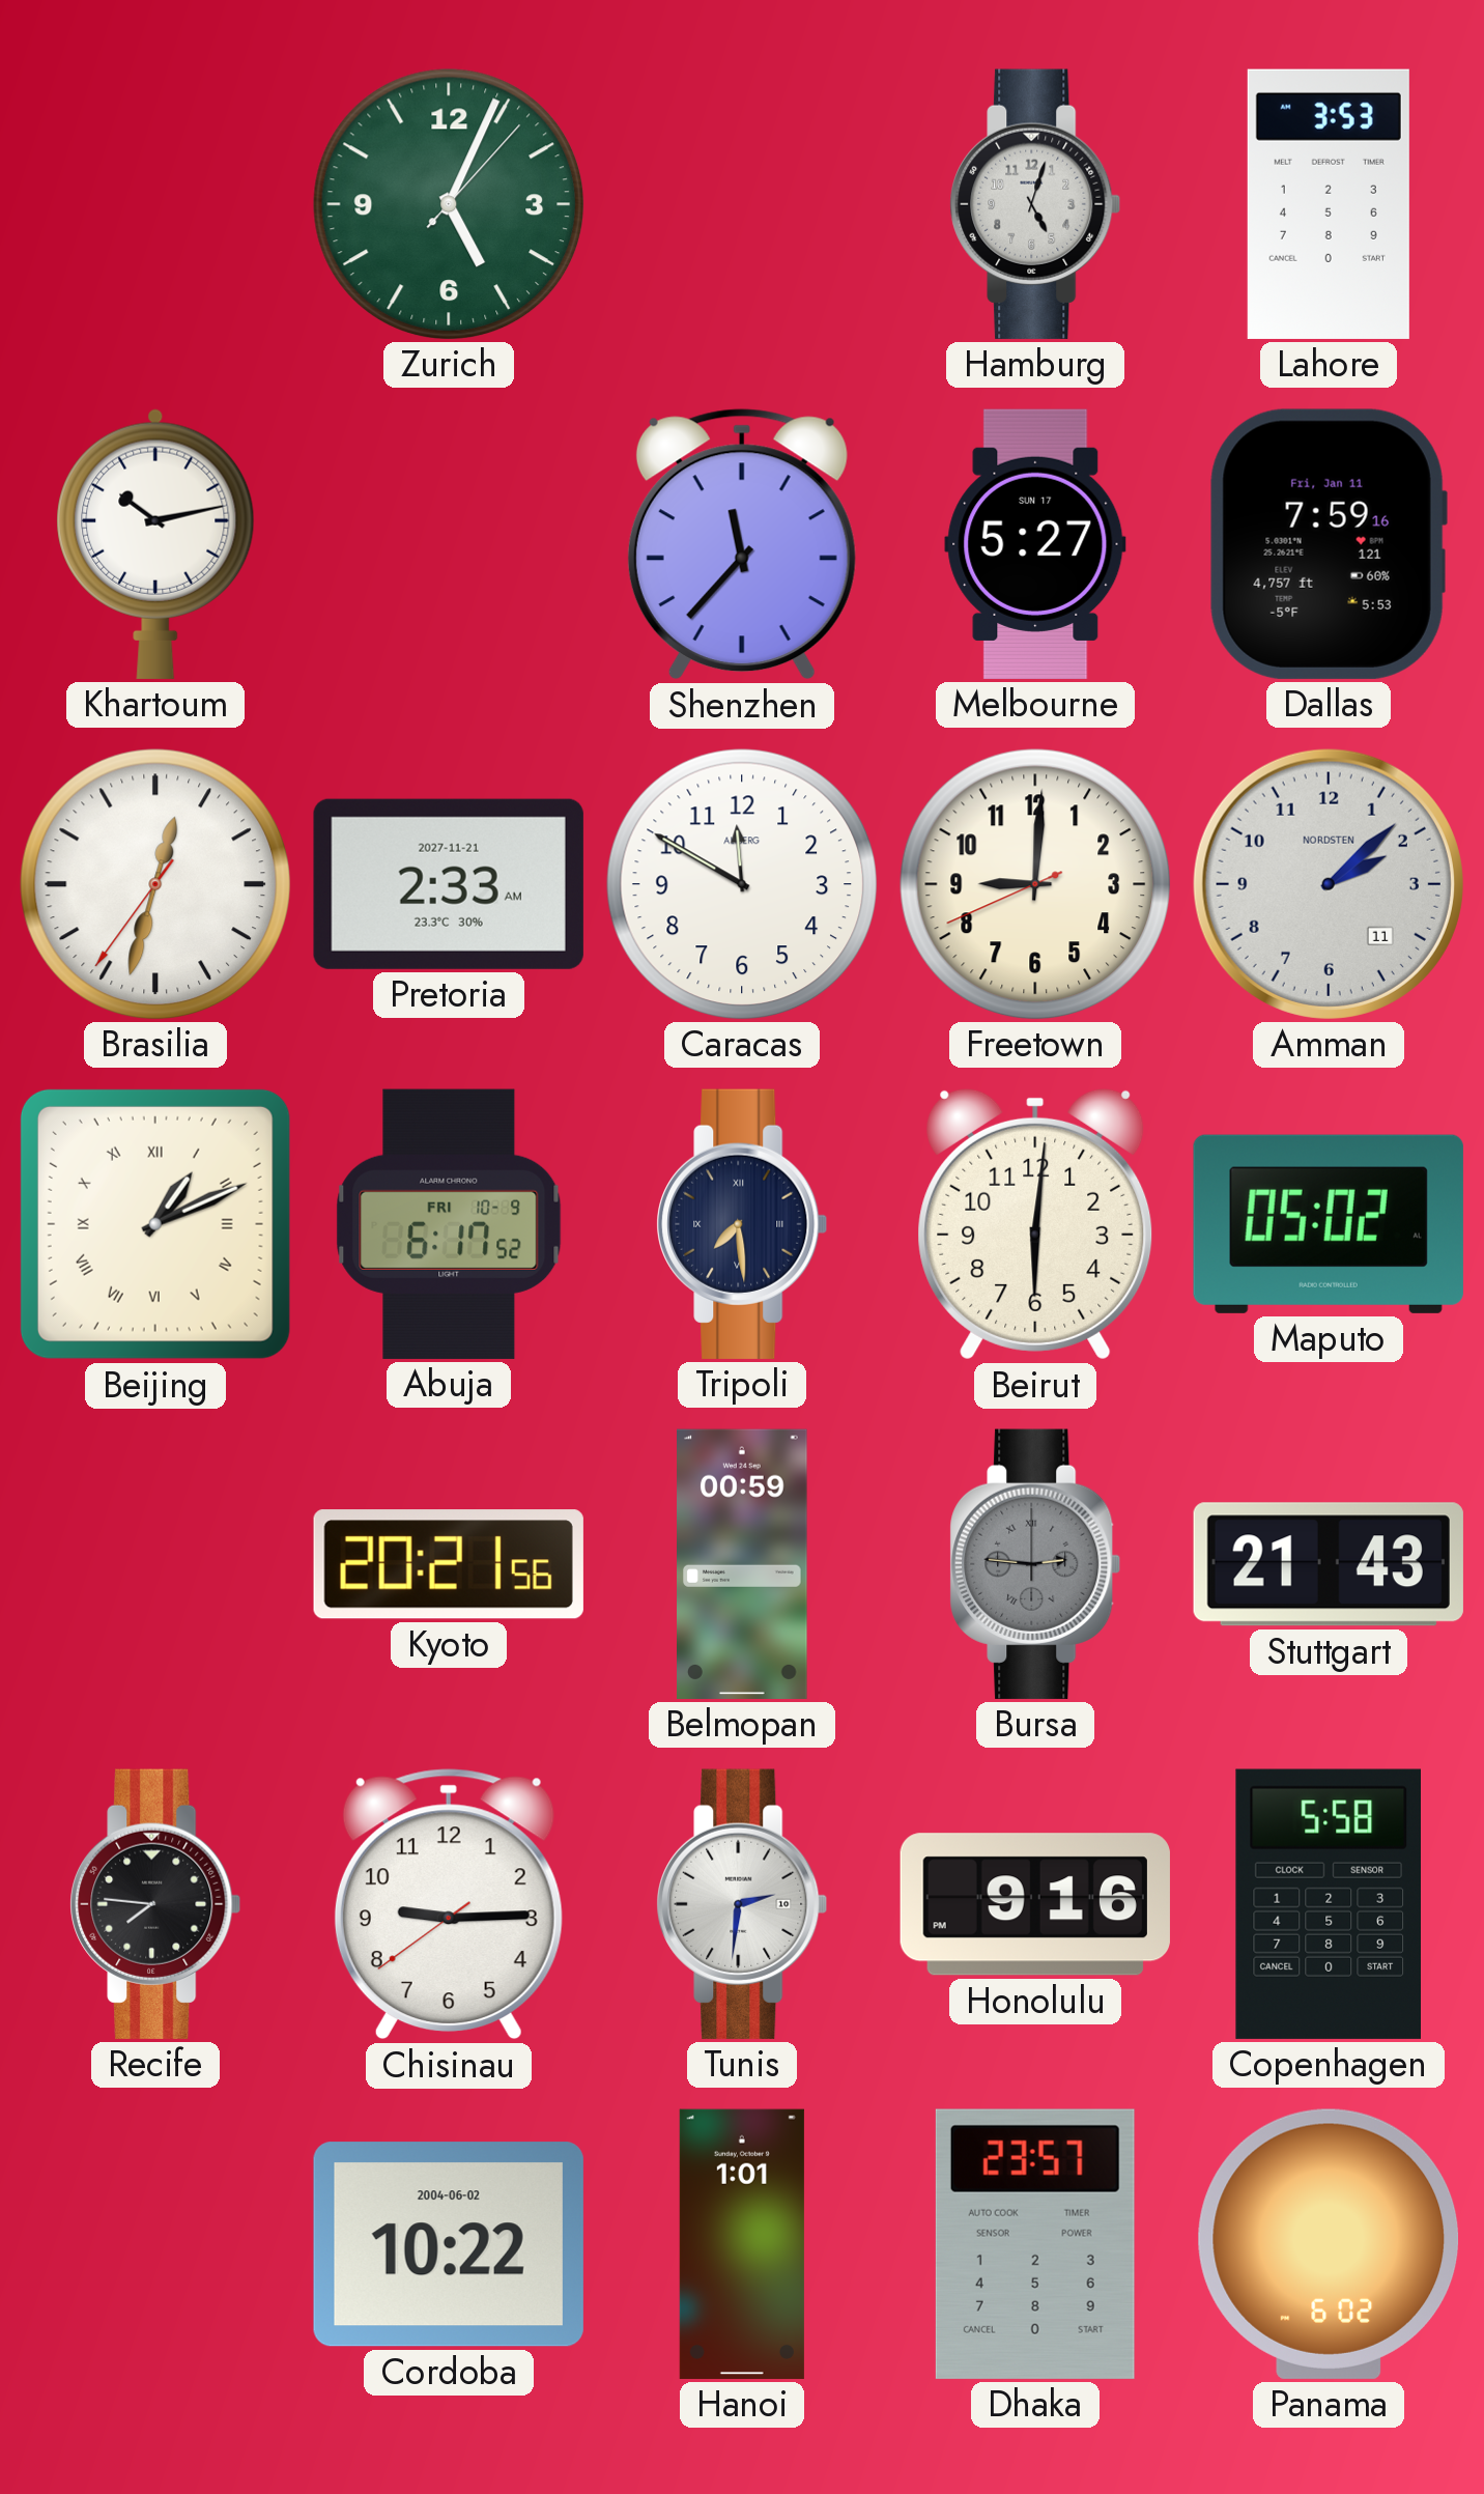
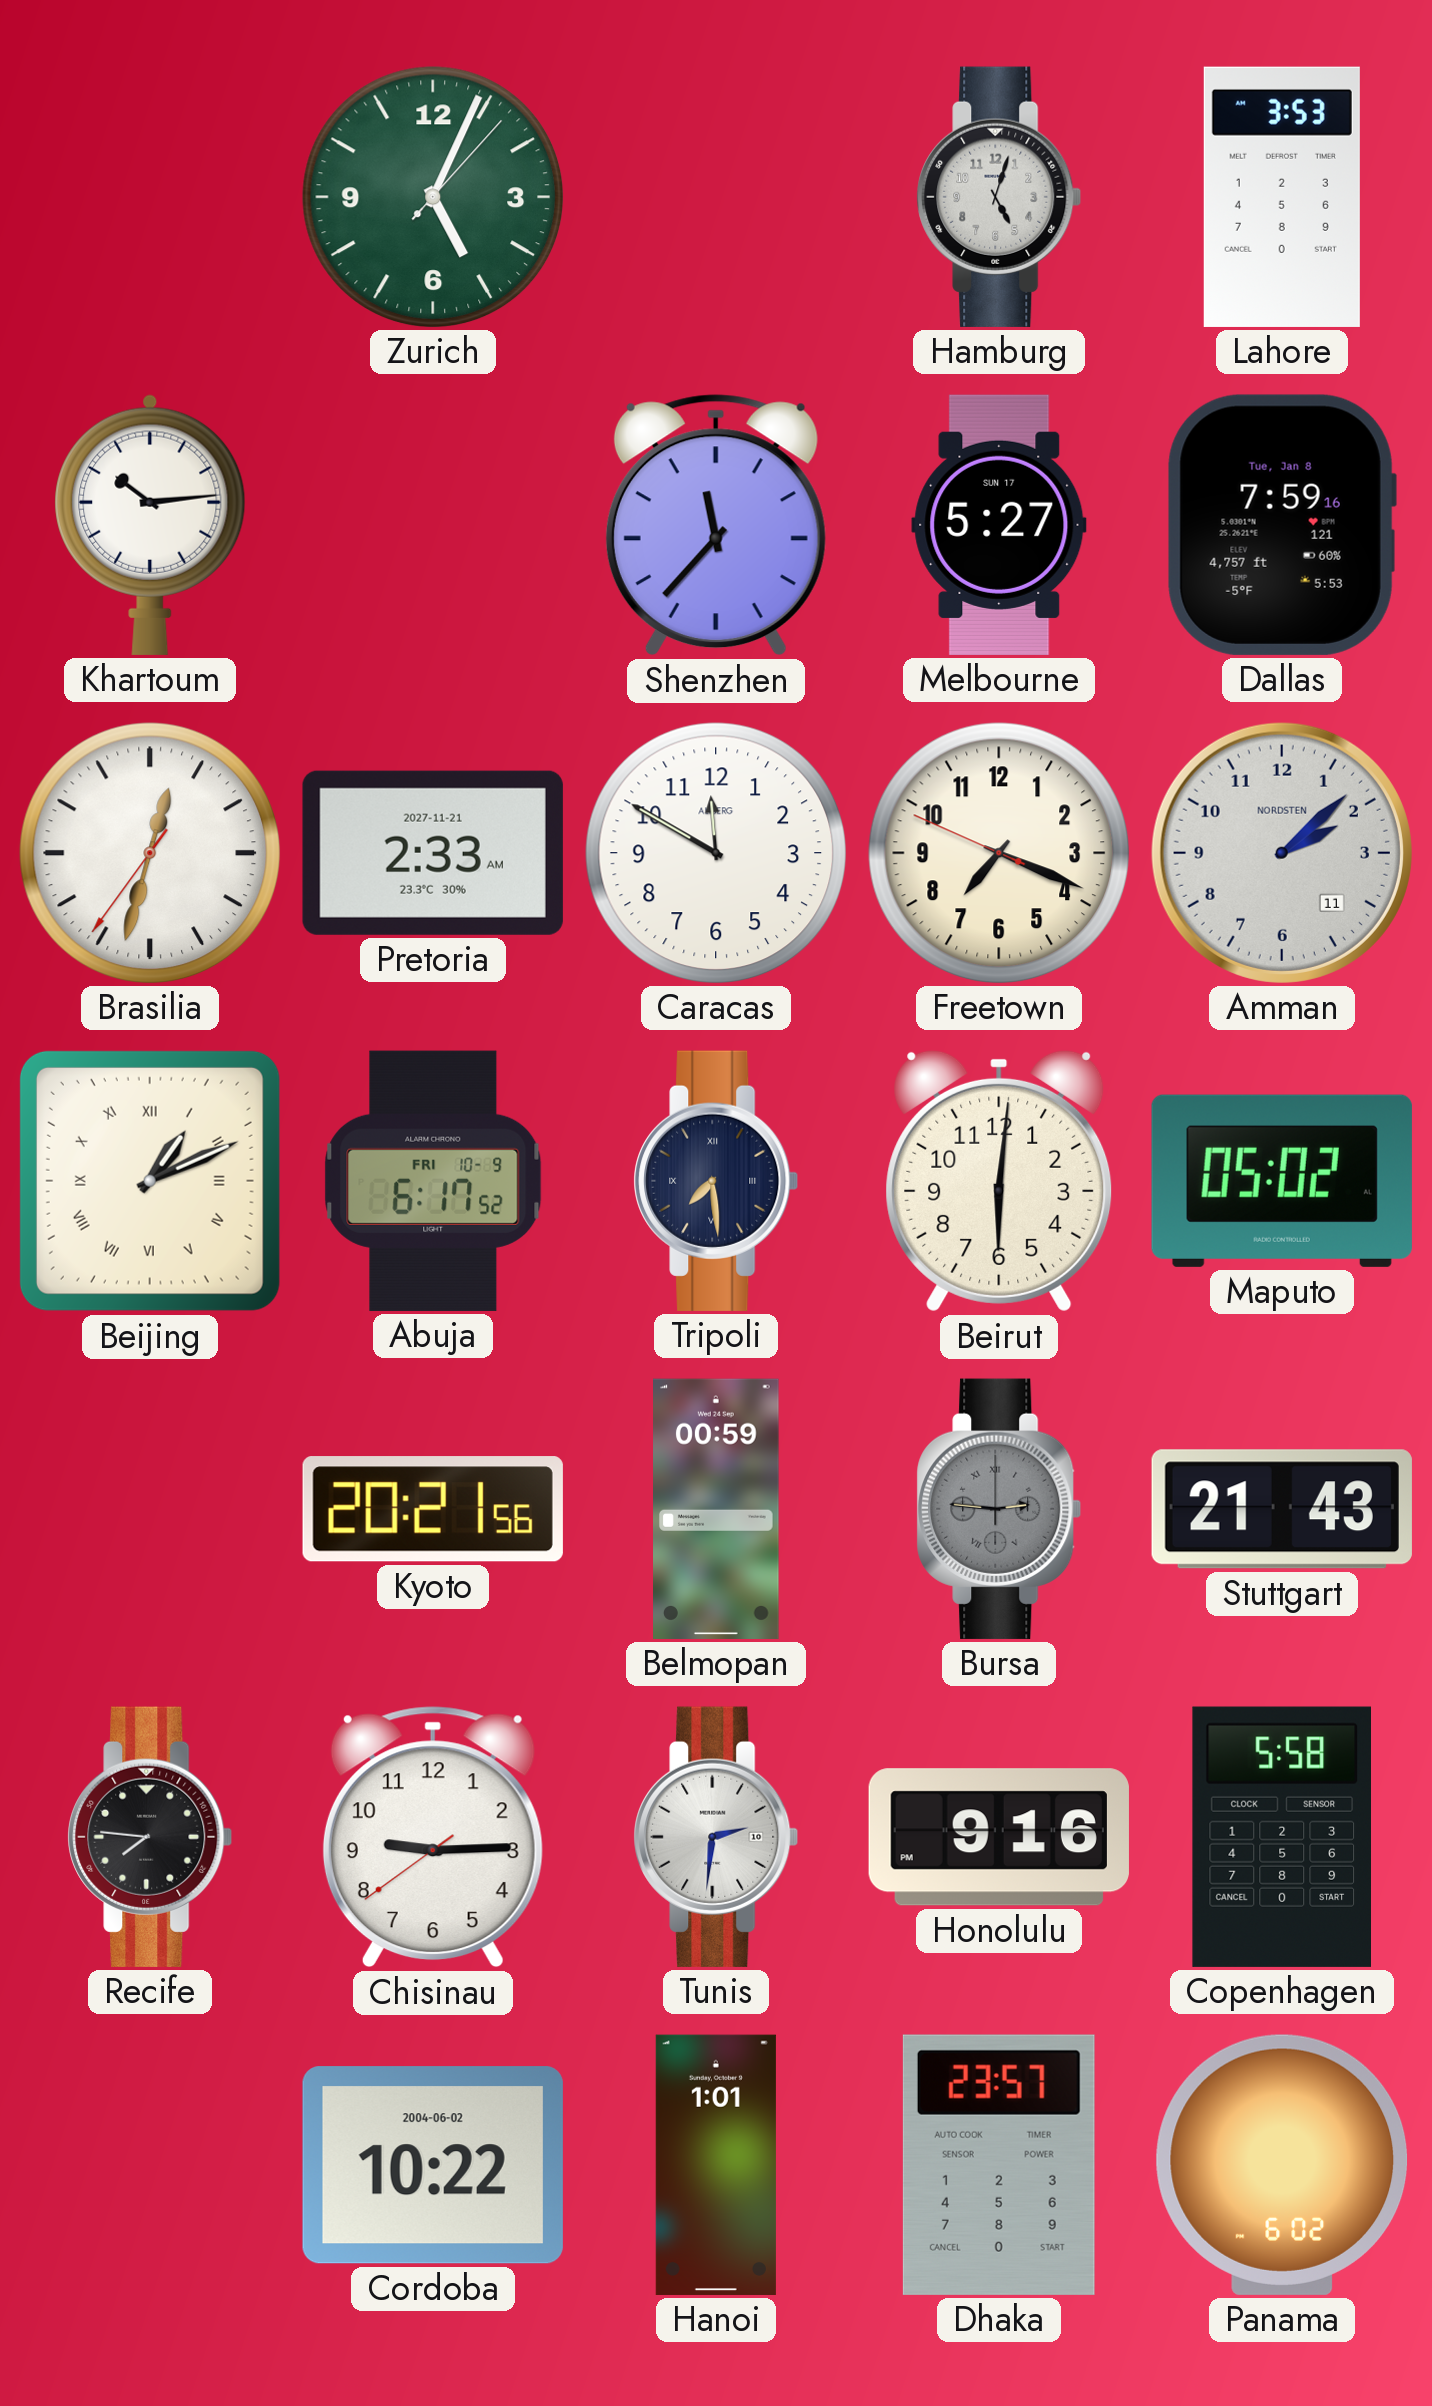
Khartoum: 10:13 -> 10:14 (150, 525)
Dallas date: Fri, Jan 11 -> Tue, Jan 8 (1282, 525)
Freetown: 9:00 -> 7:18 (999, 853)
